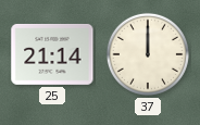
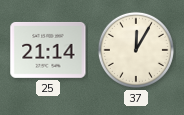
37: 12:00 -> 12:05 (136, 50)
